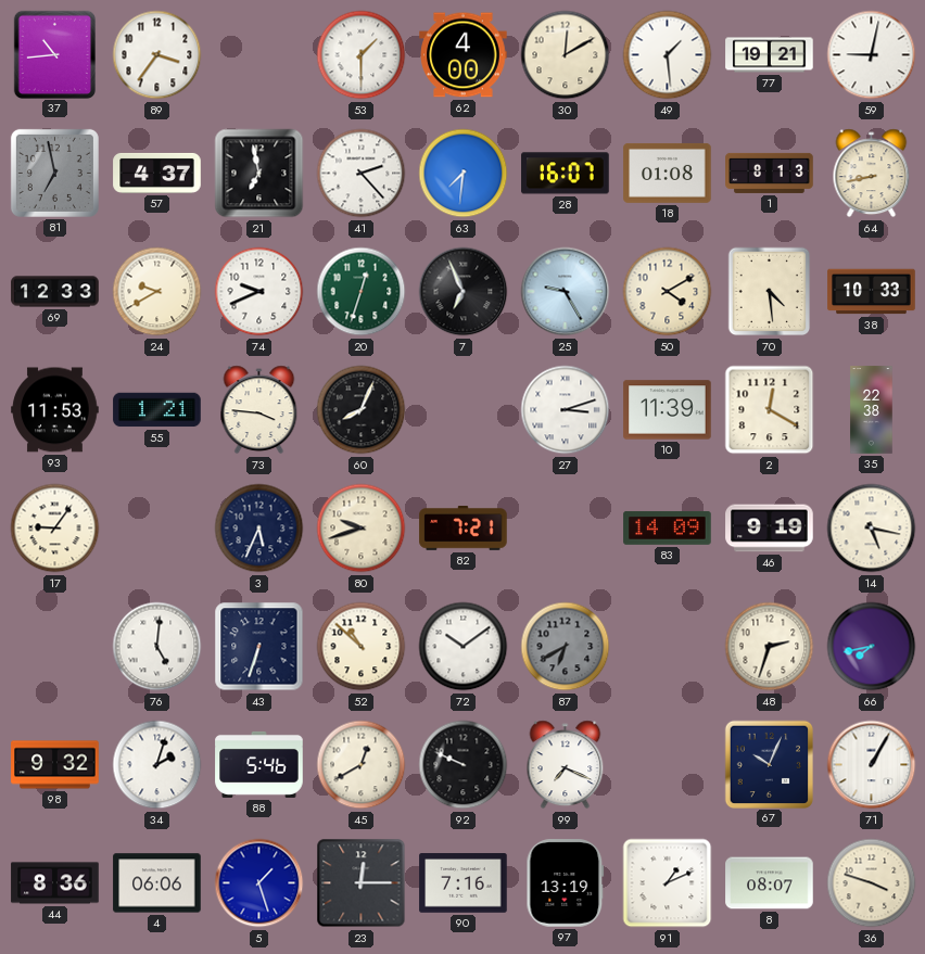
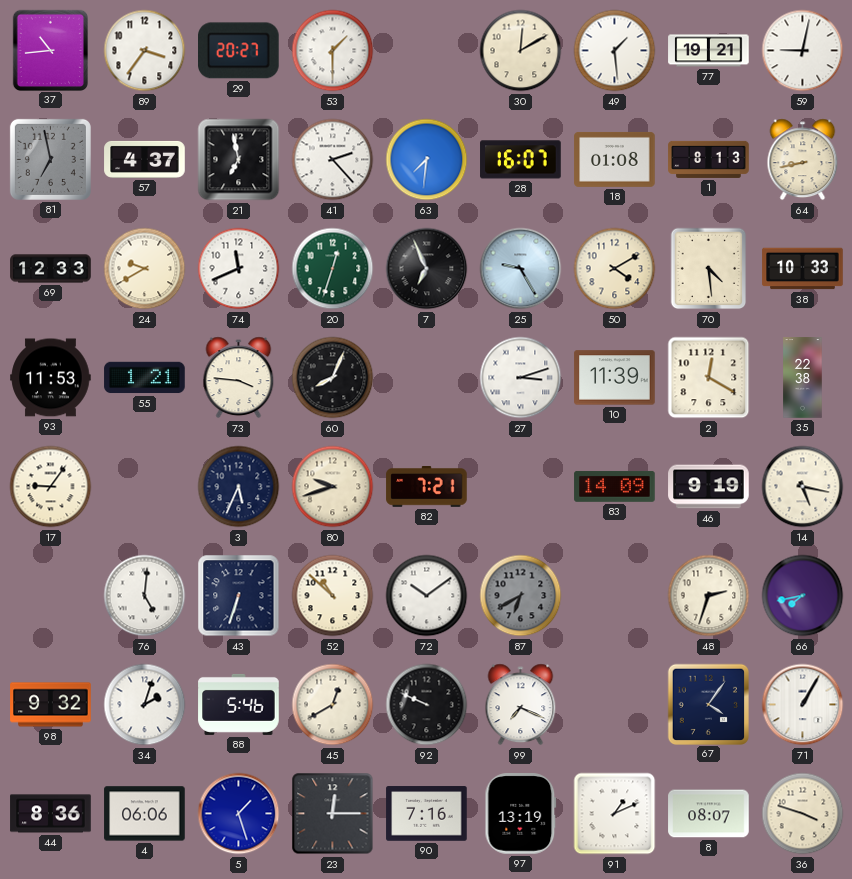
29: none -> 20:27 (239, 51)
62: 4:00 -> none (464, 55)
74: 9:41 -> 11:41 (239, 269)
67: 10:04 -> 4:06 (708, 704)
